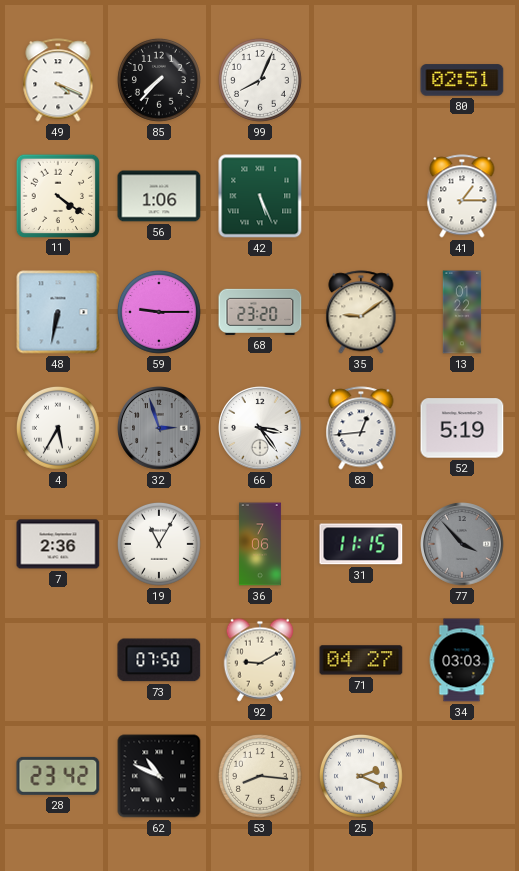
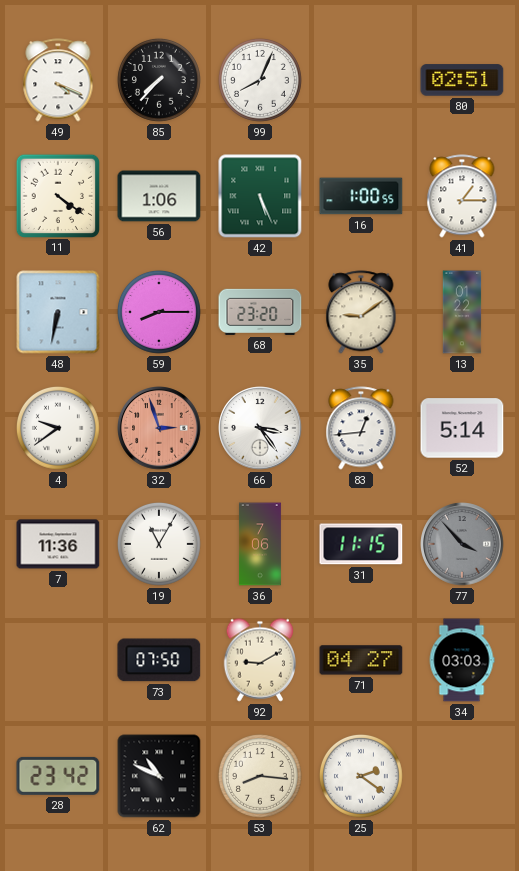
16: none -> 1:00 (361, 196)
59: 9:15 -> 8:15 (159, 312)
4: 5:35 -> 9:39 (58, 428)
32 dial: grey -> salmon (159, 428)
52: 5:19 -> 5:14 (462, 428)
7: 2:36 -> 11:36 (58, 544)
25: 2:19 -> 2:21 (361, 776)
